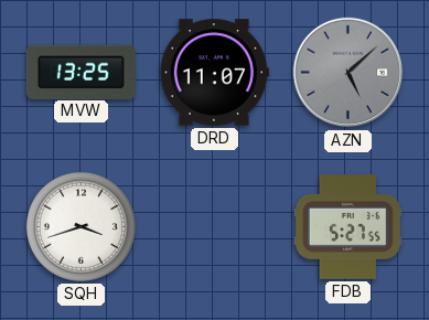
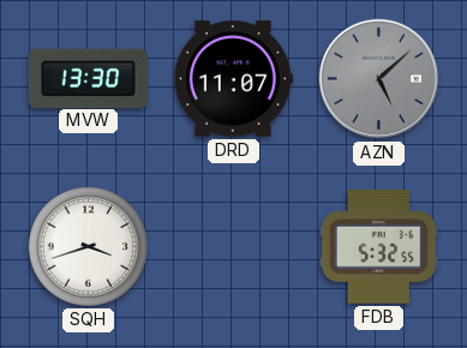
MVW: 13:25 -> 13:30 (88, 78)
FDB: 5:27 -> 5:32 (378, 246)
